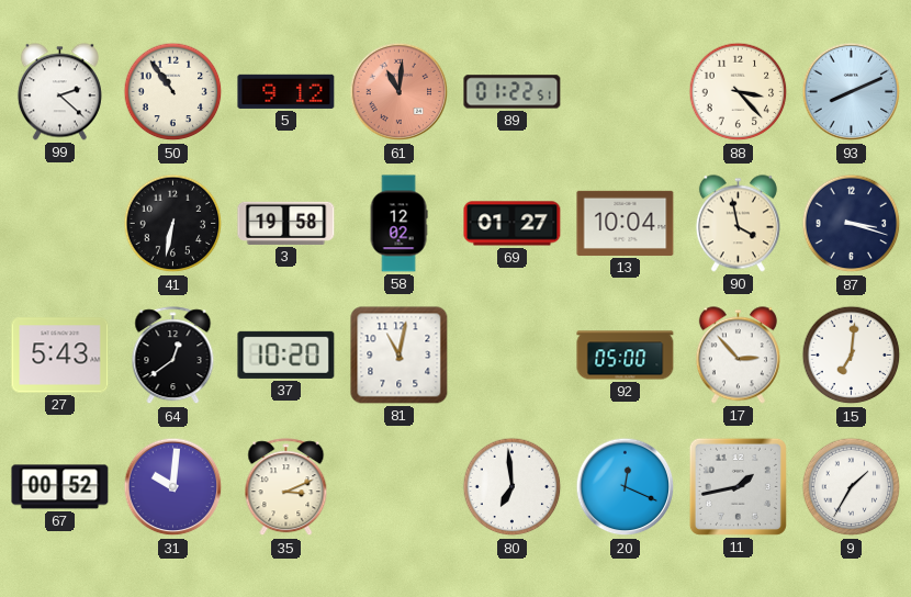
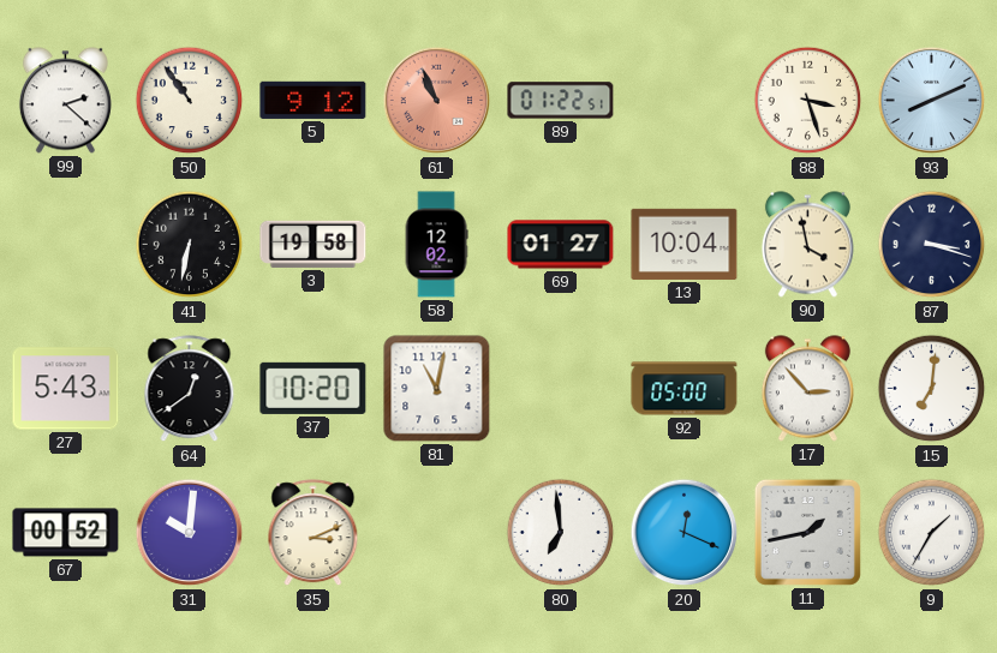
61: 11:01 -> 10:56 (437, 101)
88: 3:23 -> 3:27 (808, 101)
